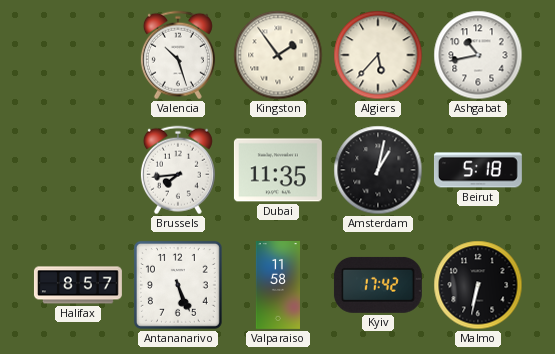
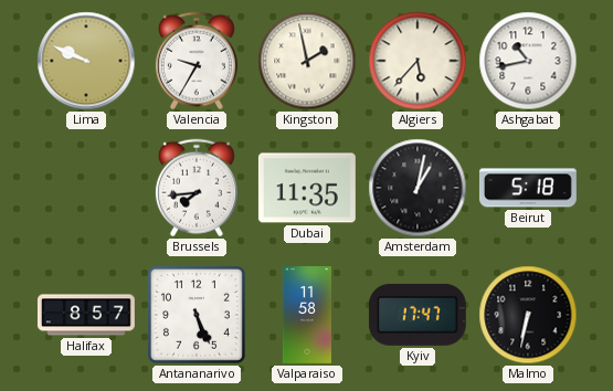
Lima: none -> 9:49 (86, 61)
Valencia: 10:27 -> 9:35 (197, 61)
Kingston: 1:54 -> 1:58 (307, 61)
Kyiv: 17:42 -> 17:47 (418, 315)
